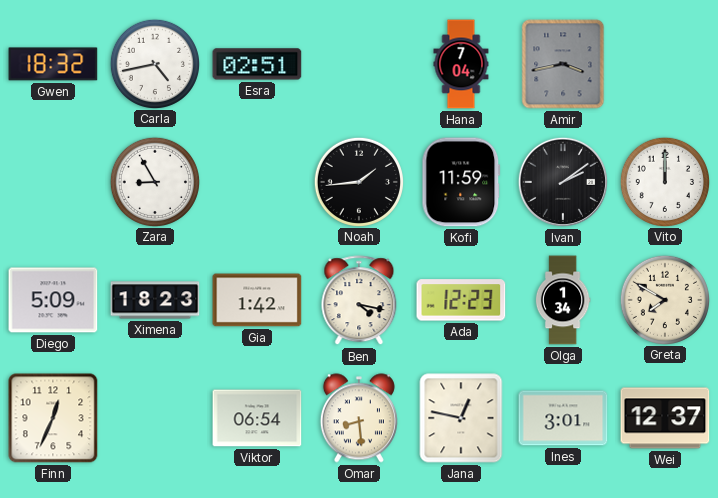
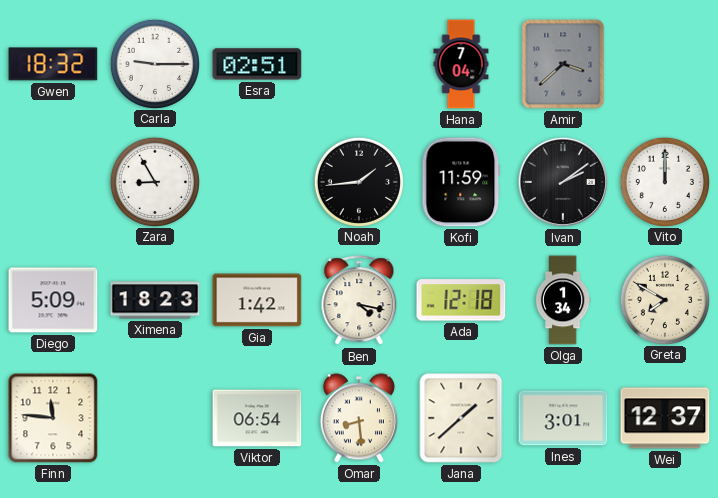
Carla: 4:43 -> 9:15 (154, 63)
Amir: 3:43 -> 3:38 (563, 64)
Ada: 12:23 -> 12:18 (461, 300)
Finn: 12:34 -> 11:46 (53, 418)
Jana: 12:47 -> 1:38 (461, 418)
